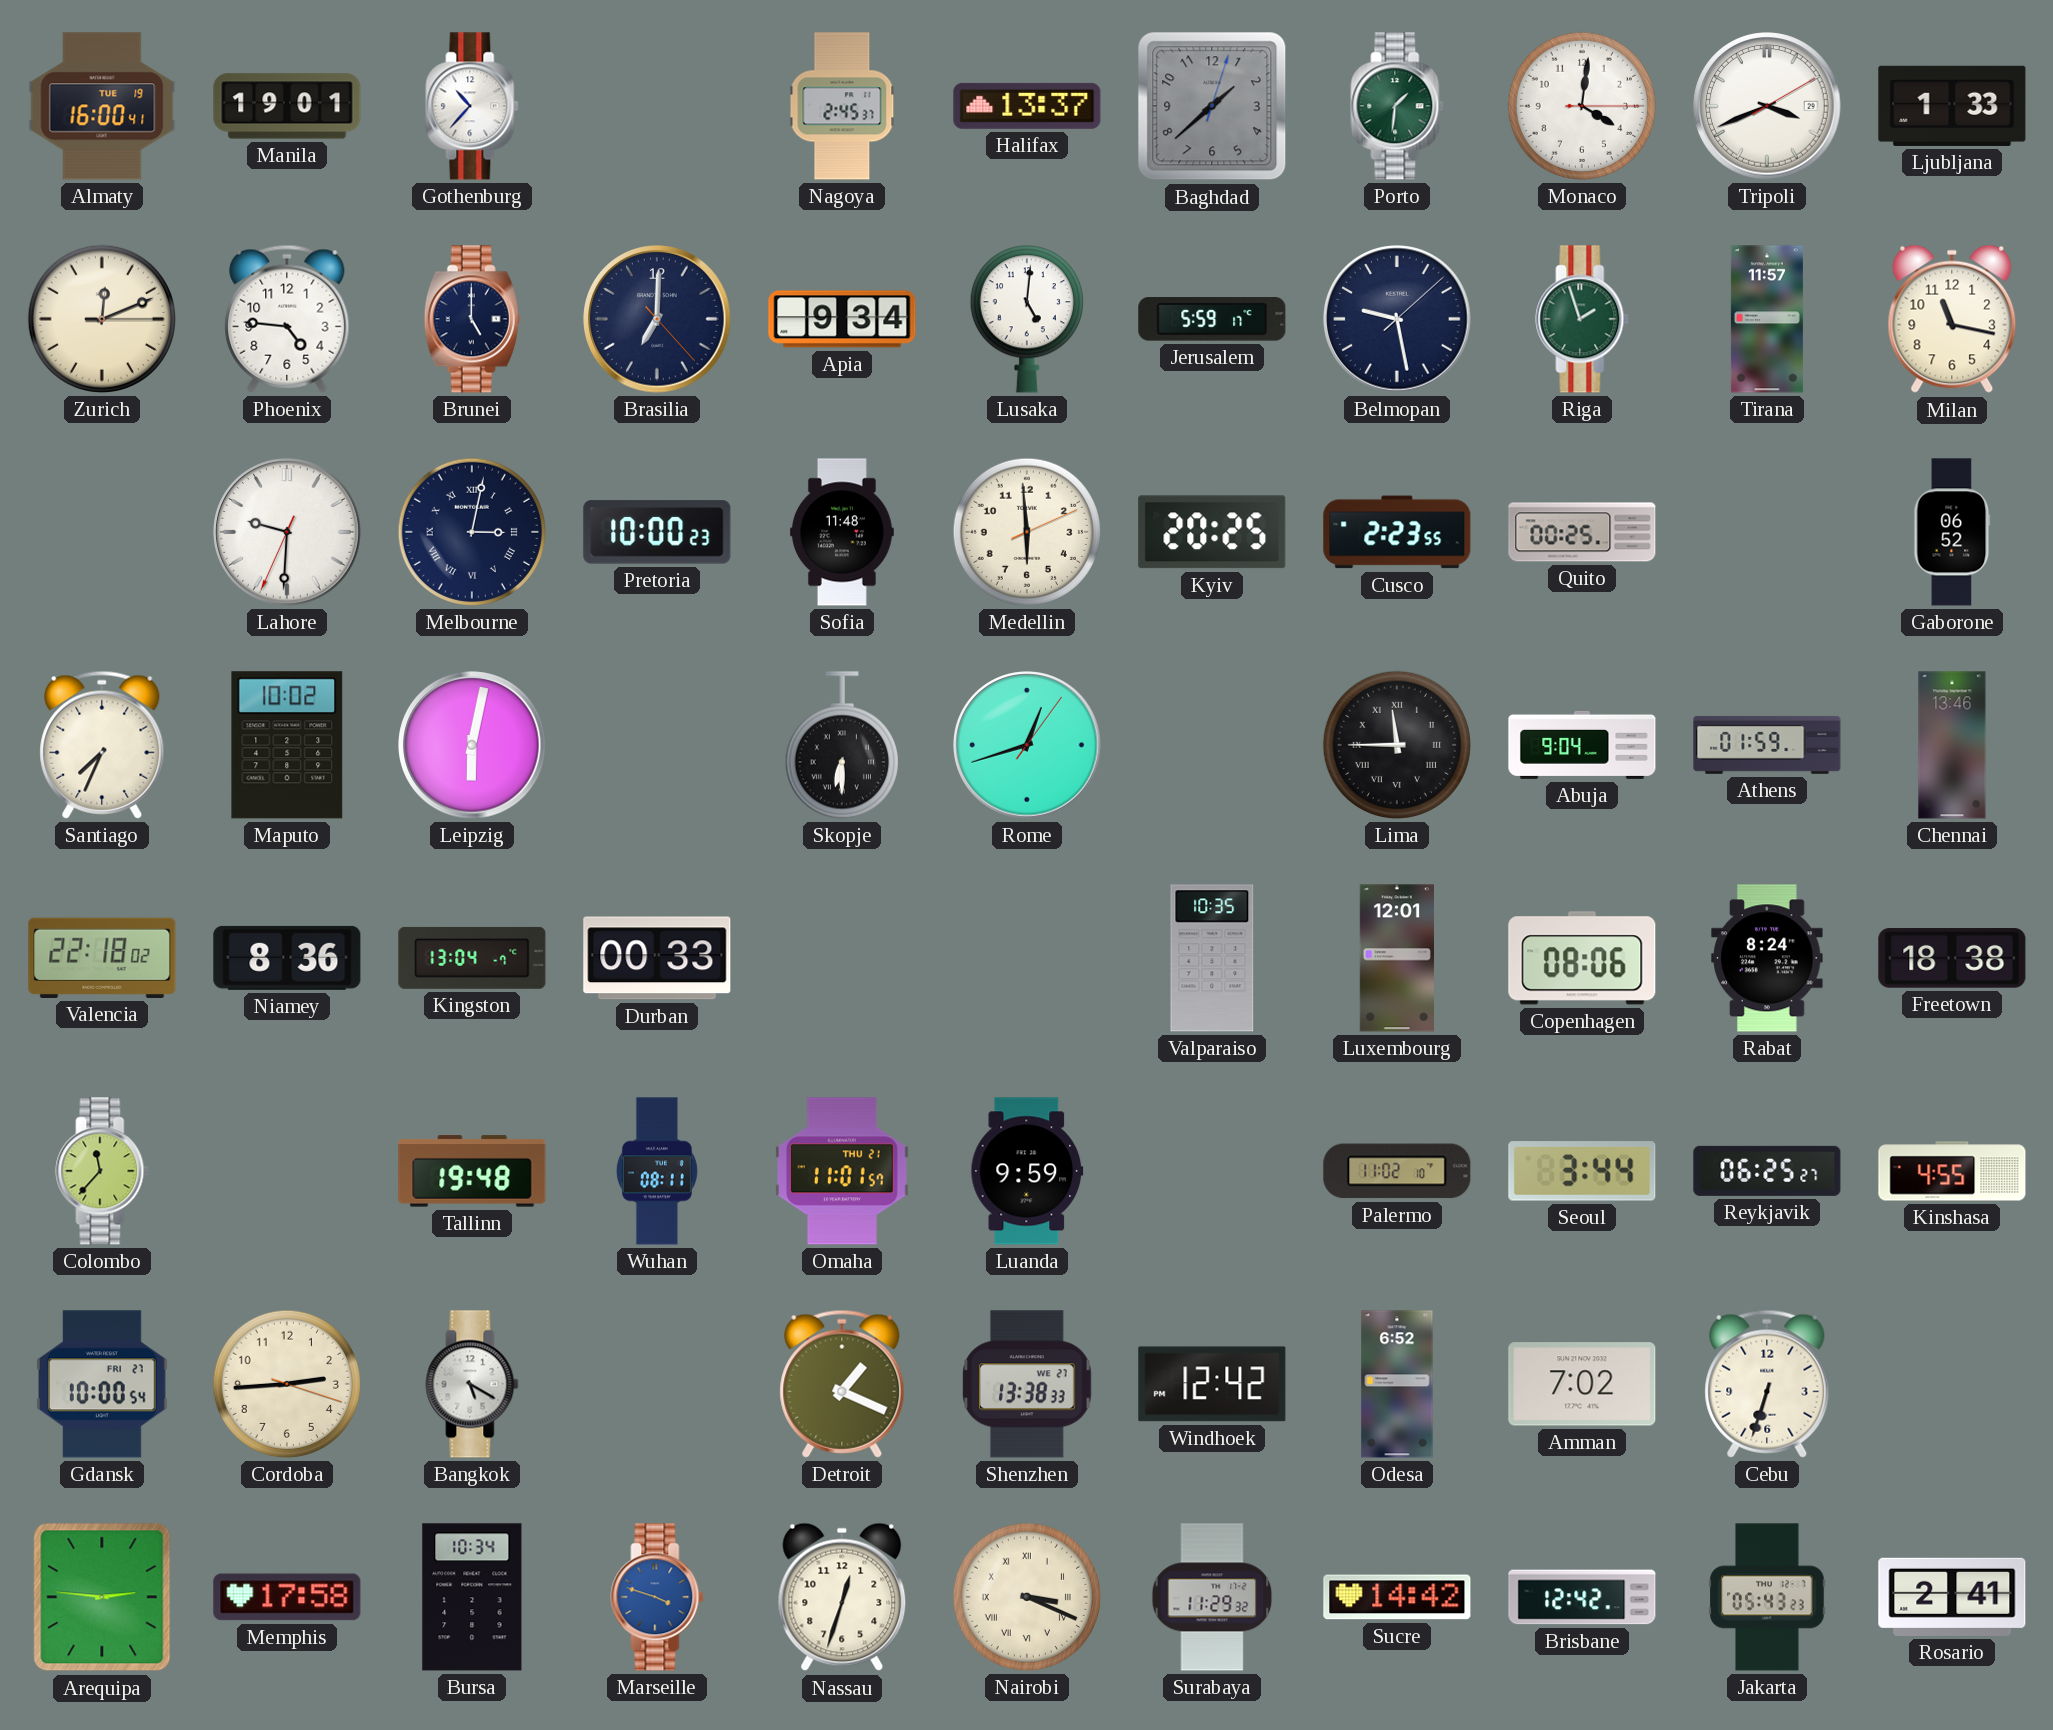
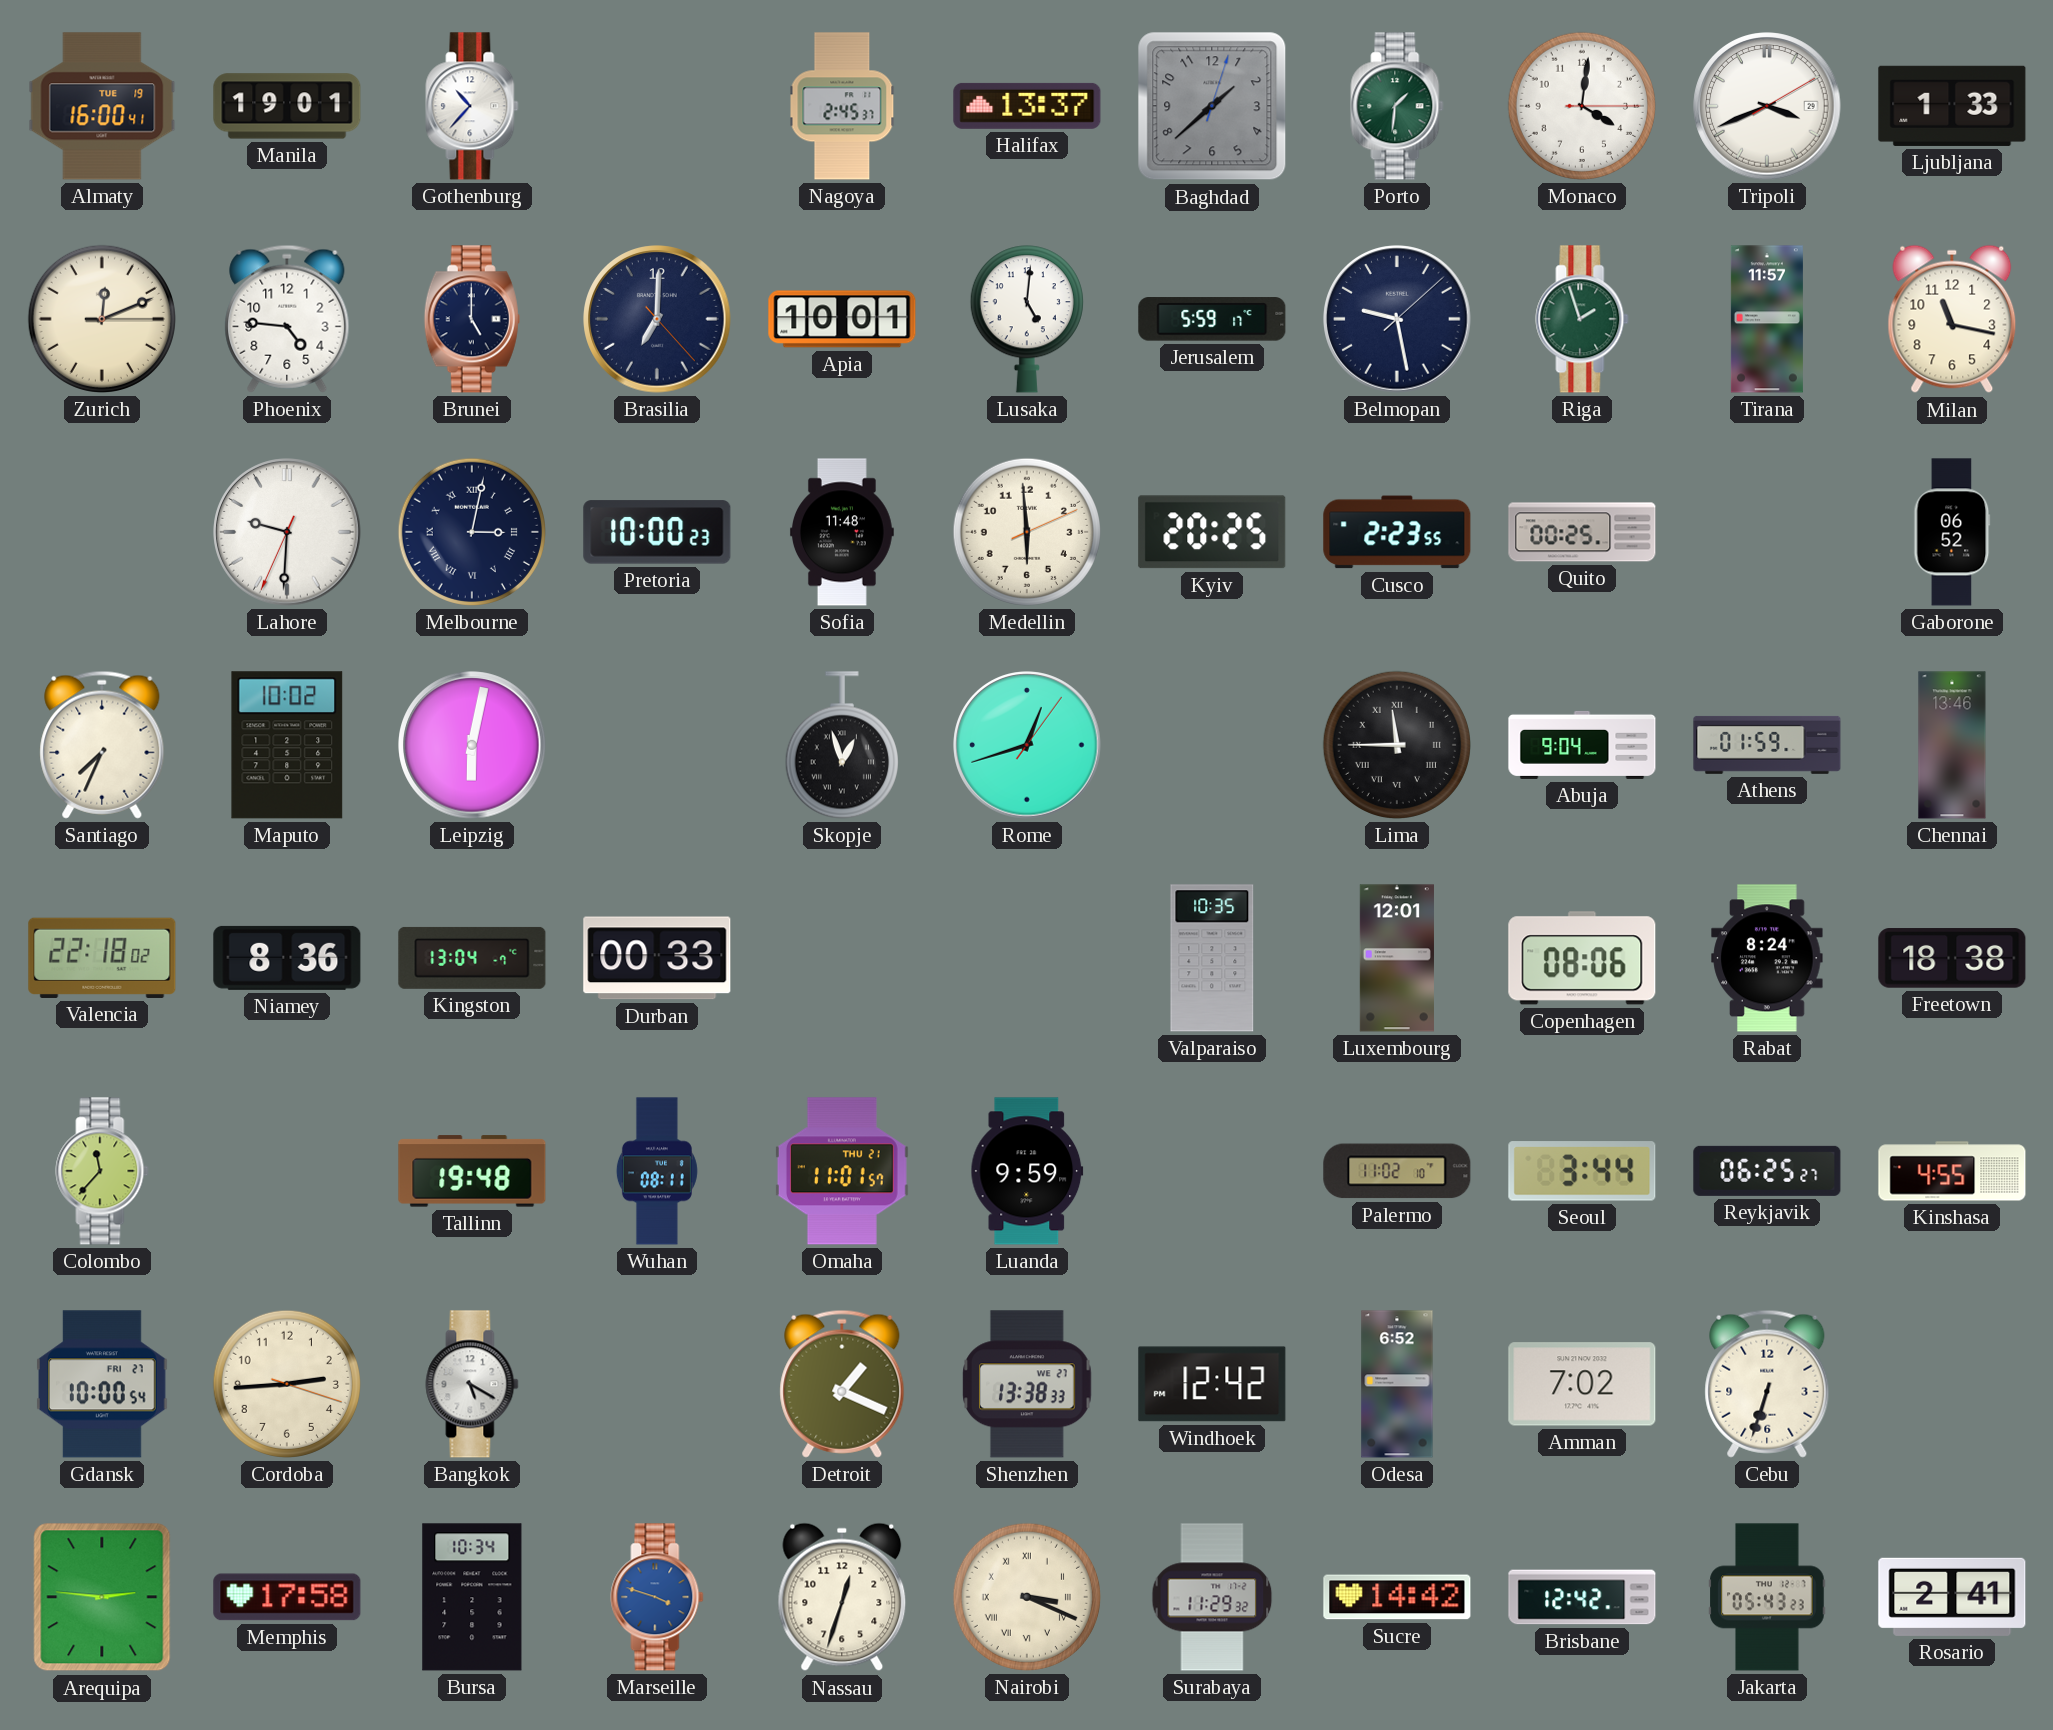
Apia: 9:34 -> 10:01 (842, 319)
Skopje: 6:30 -> 12:57 (842, 745)
